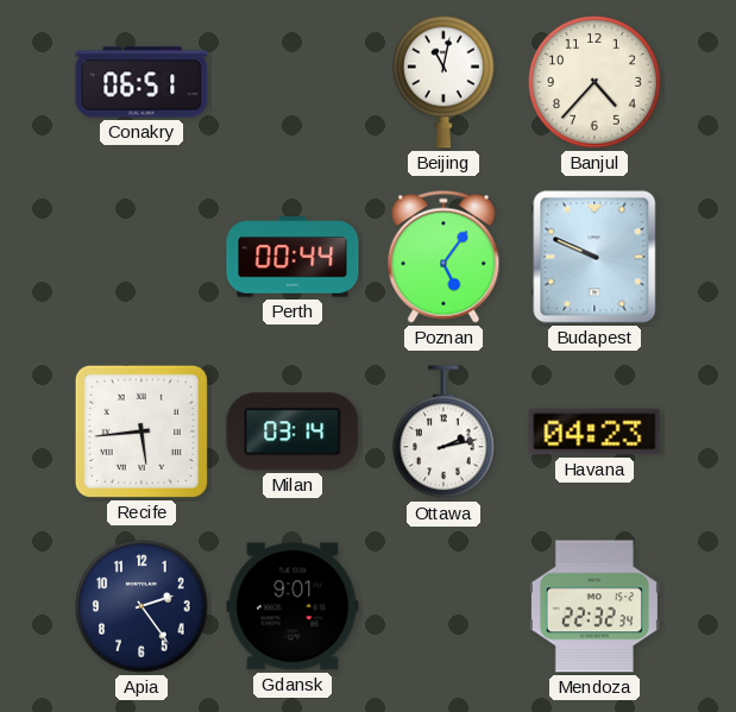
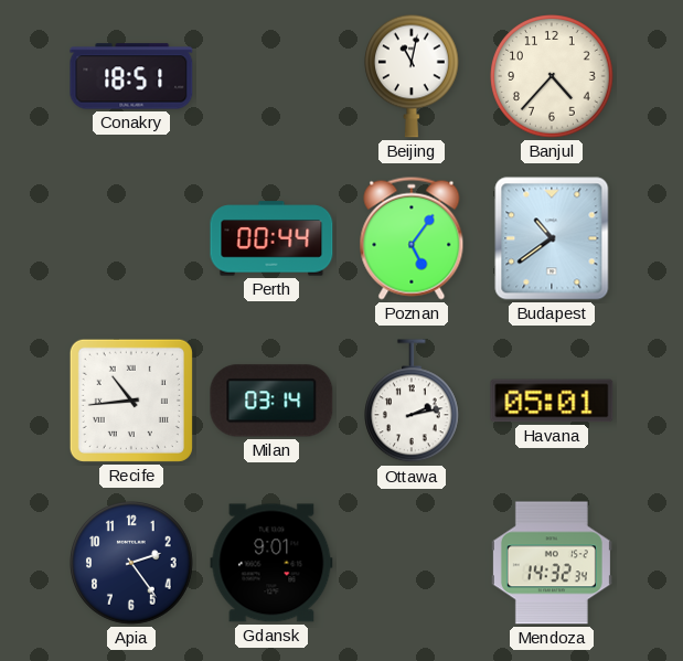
Conakry: 06:51 -> 18:51 (131, 76)
Budapest: 9:49 -> 10:39 (552, 238)
Recife: 5:44 -> 10:44 (131, 401)
Havana: 04:23 -> 05:01 (552, 401)
Mendoza: 22:32 -> 14:32 (552, 563)
